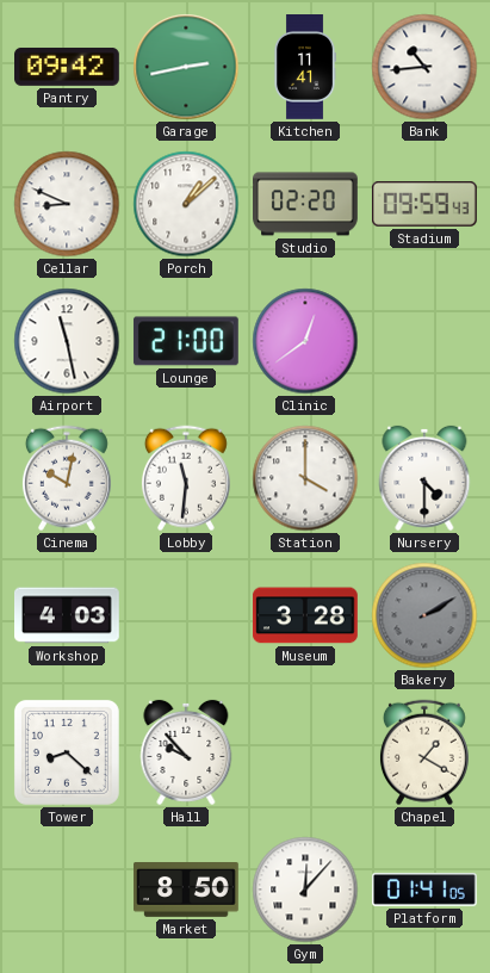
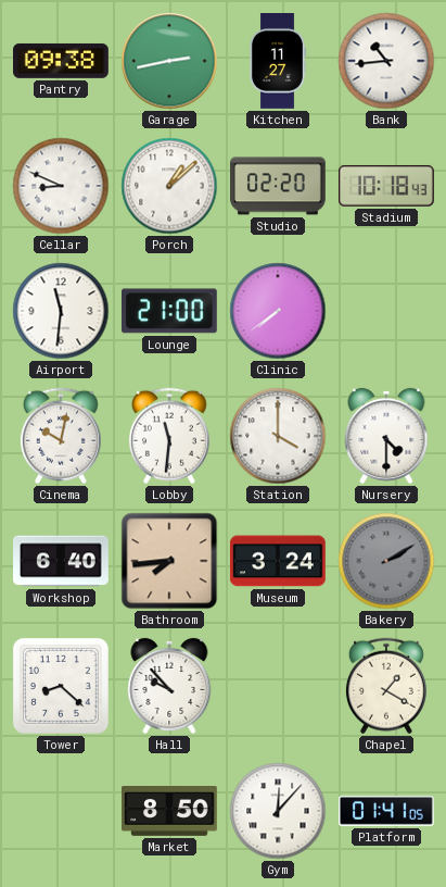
Pantry: 09:42 -> 09:38 (62, 61)
Kitchen: 11:41 -> 11:27 (278, 62)
Stadium: 09:59 -> 10:18 (386, 186)
Airport: 11:28 -> 11:31 (61, 311)
Clinic: 12:39 -> 7:39 (278, 311)
Workshop: 4:03 -> 6:40 (62, 561)
Bathroom: none -> 7:44 (169, 561)
Museum: 3:28 -> 3:24 (278, 561)
